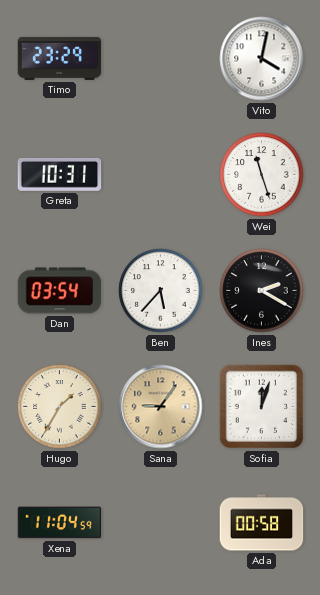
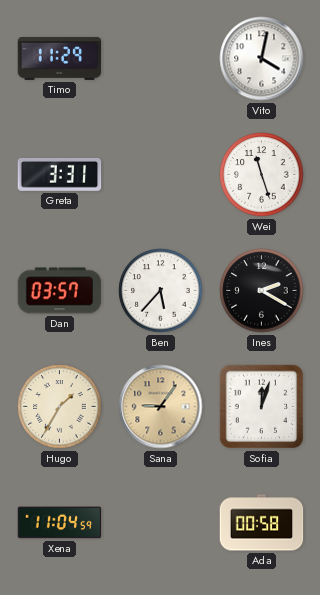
Timo: 23:29 -> 11:29 (60, 58)
Greta: 10:31 -> 3:31 (60, 174)
Dan: 03:54 -> 03:57 (60, 291)
